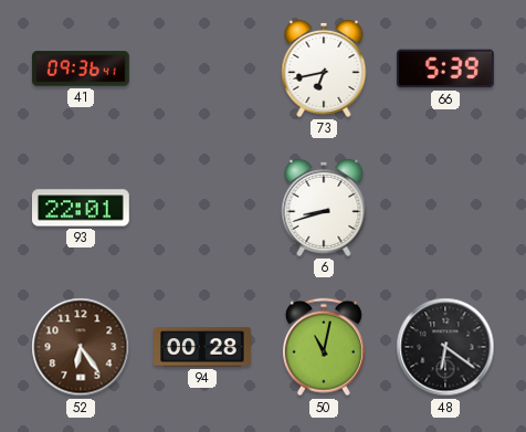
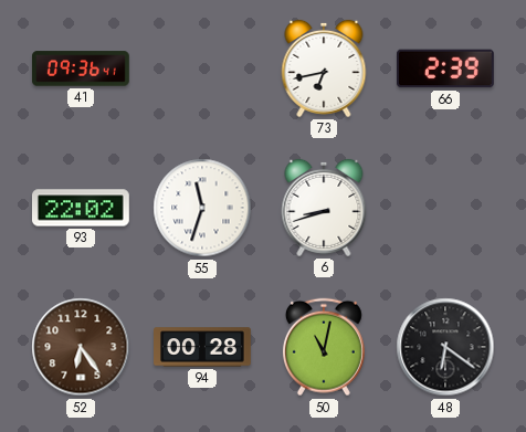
66: 5:39 -> 2:39 (445, 69)
93: 22:01 -> 22:02 (81, 208)
55: none -> 11:33 (202, 208)
